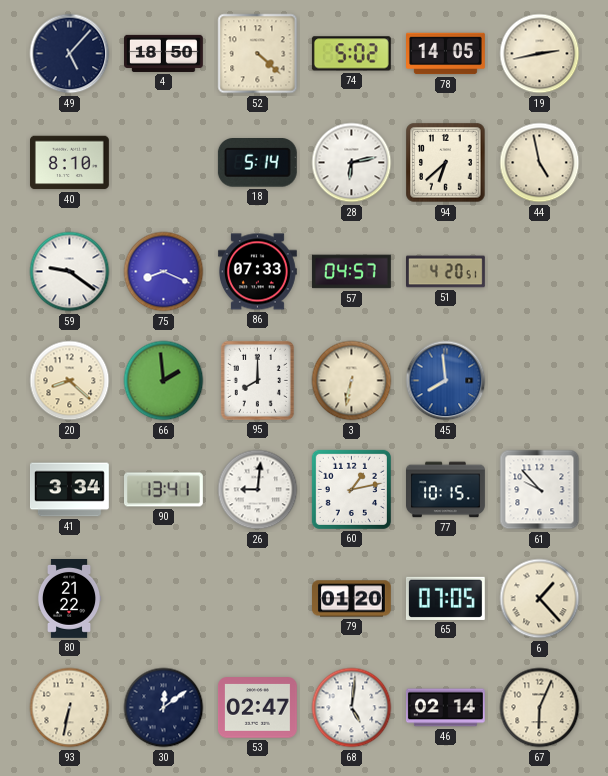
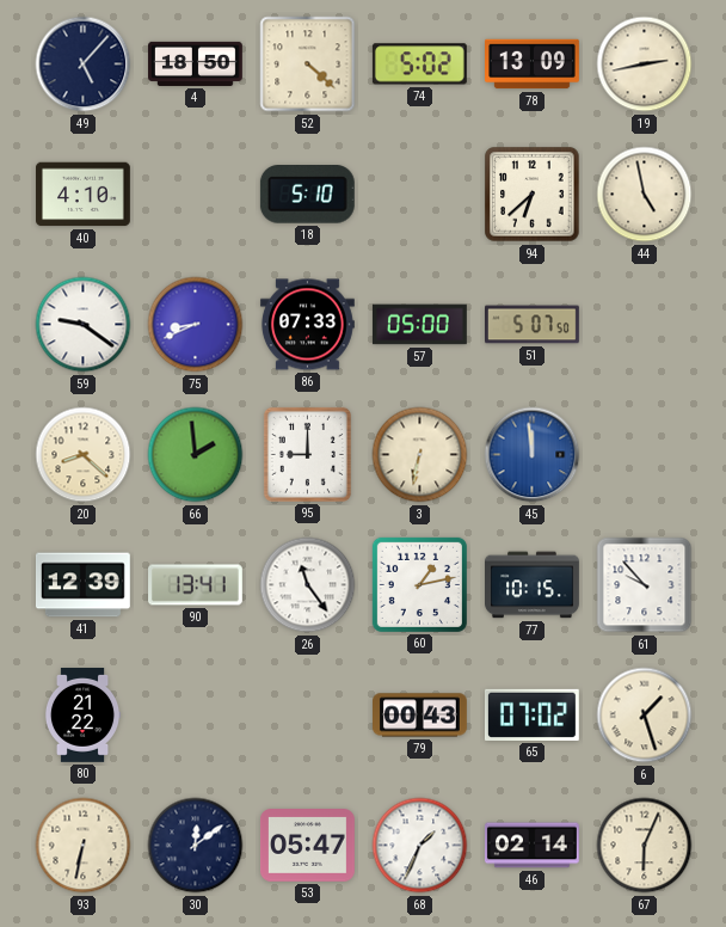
78: 14:05 -> 13:09 (533, 65)
40: 8:10 -> 4:10 (84, 195)
18: 5:14 -> 5:10 (307, 195)
28: 6:13 -> none (352, 163)
75: 8:19 -> 8:41 (196, 325)
57: 04:57 -> 05:00 (419, 325)
51: 4:20 -> 5:07 (533, 325)
95: 8:00 -> 9:00 (307, 454)
45: 7:59 -> 11:59 (533, 455)
41: 3:34 -> 12:39 (82, 585)
26: 9:01 -> 11:24 (308, 585)
79: 01:20 -> 00:43 (420, 716)
65: 07:05 -> 07:02 (531, 714)
6: 1:23 -> 1:27 (645, 716)
53: 02:47 -> 05:47 (307, 846)
68: 5:01 -> 1:34 (420, 846)
